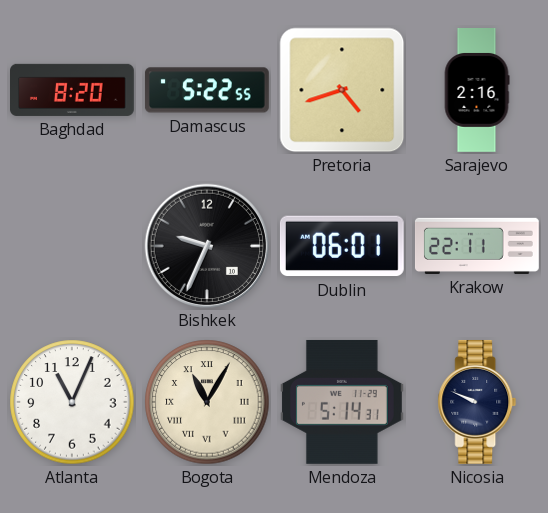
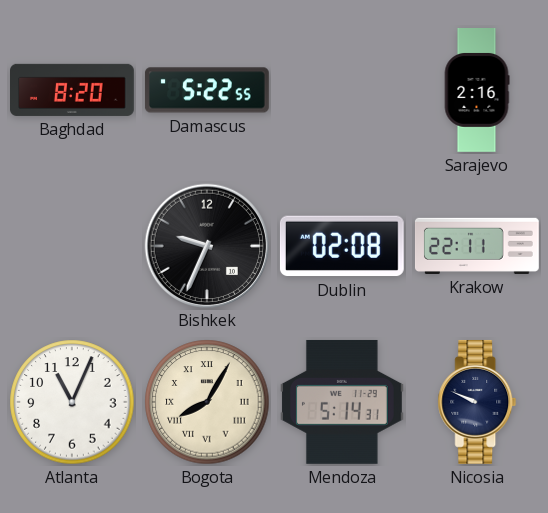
Pretoria: 4:42 -> none (342, 90)
Dublin: 06:01 -> 02:08 (342, 246)
Bogota: 11:05 -> 8:05 (207, 402)
